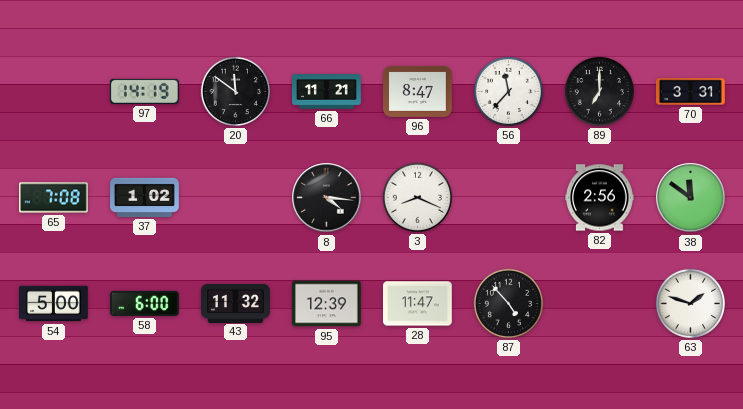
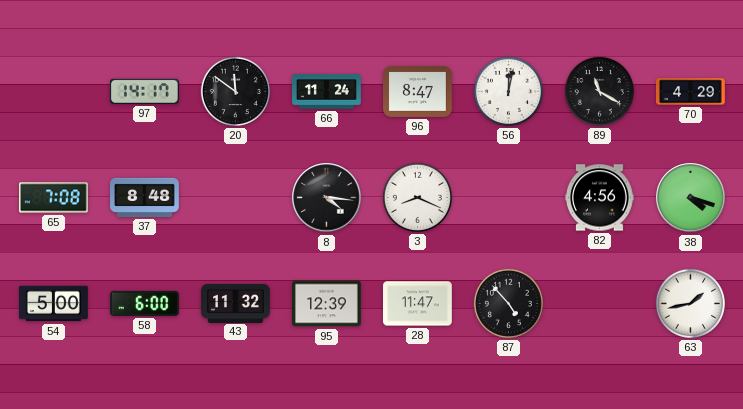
97: 14:19 -> 14:17 (144, 91)
66: 11:21 -> 11:24 (327, 92)
56: 11:37 -> 12:02 (508, 91)
89: 7:00 -> 11:20 (599, 91)
70: 3:31 -> 4:29 (691, 92)
37: 1:02 -> 8:48 (145, 197)
82: 2:56 -> 4:56 (600, 198)
38: 11:51 -> 4:18 (691, 198)
63: 1:48 -> 1:43 (690, 303)
